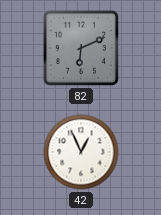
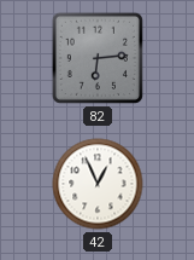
82: 6:11 -> 6:14 (98, 58)
